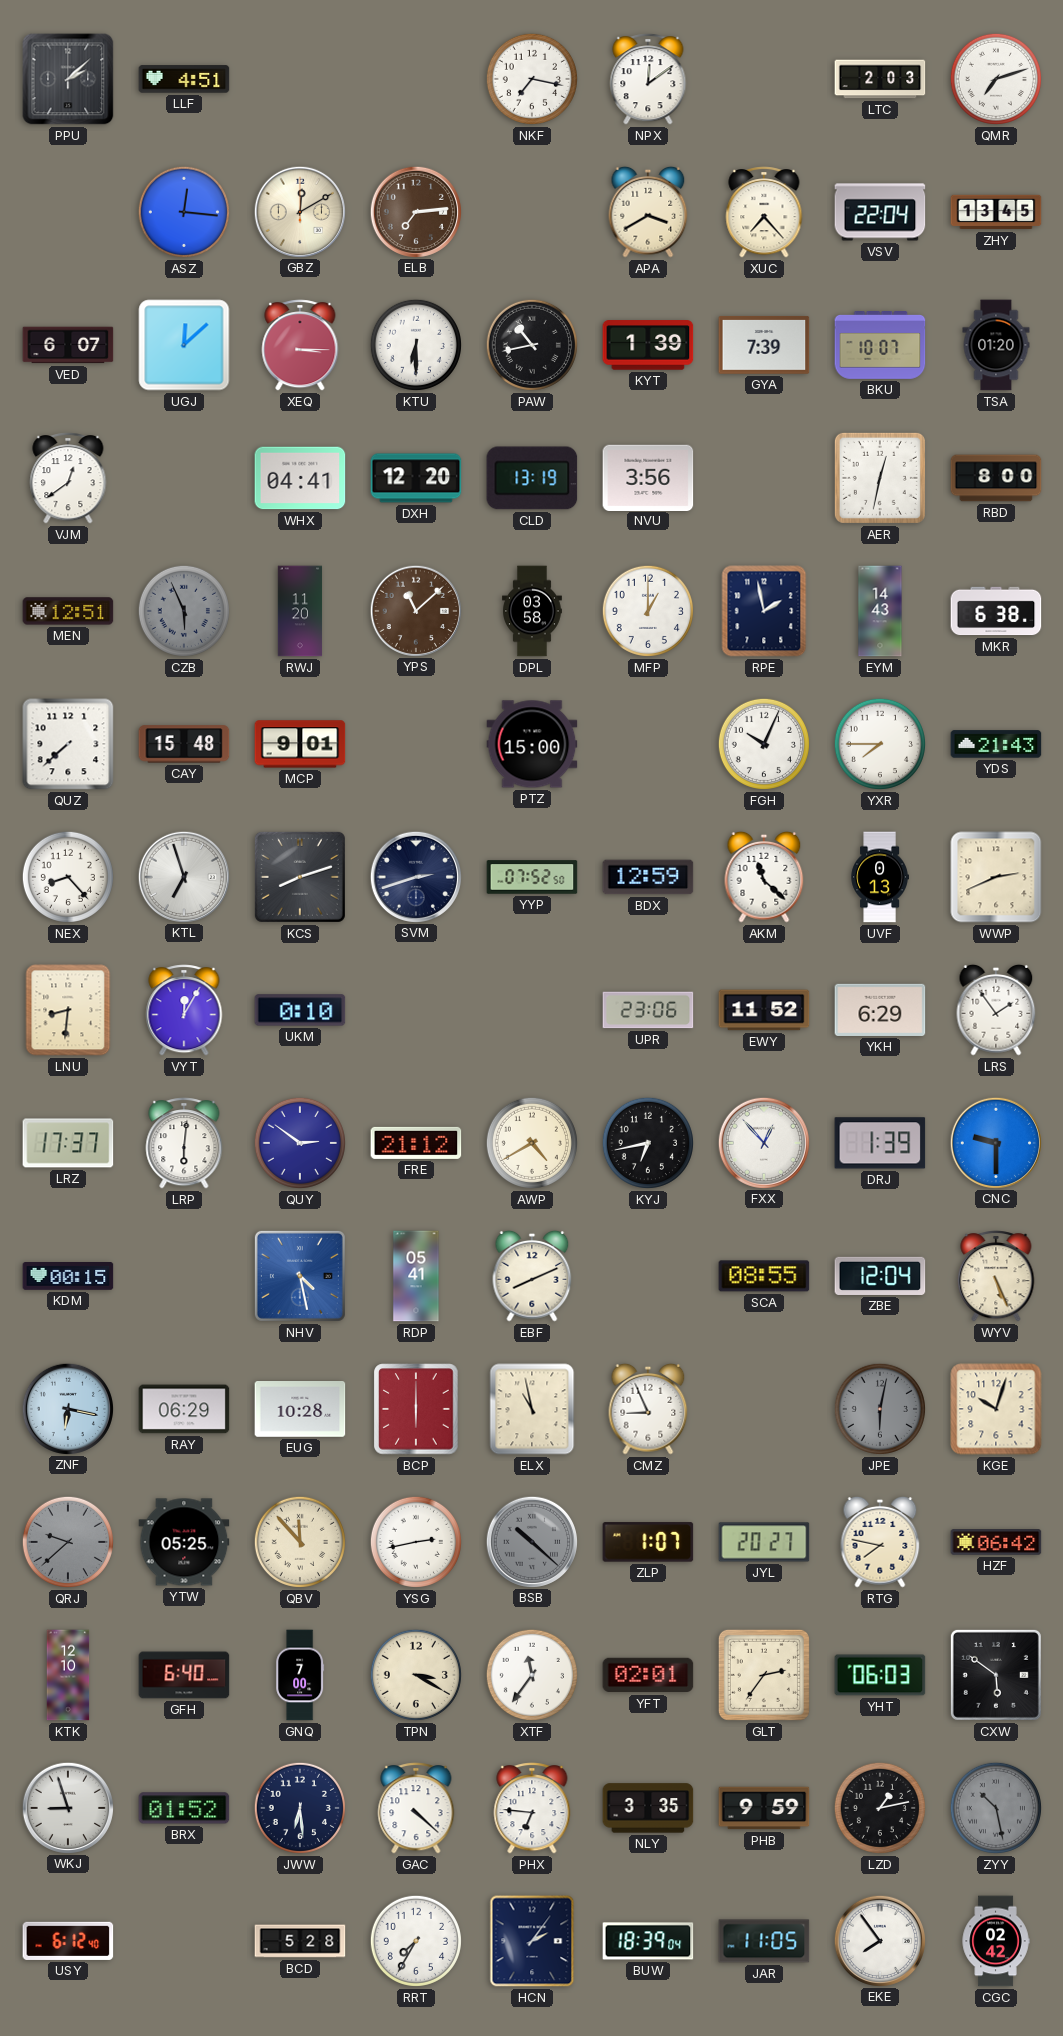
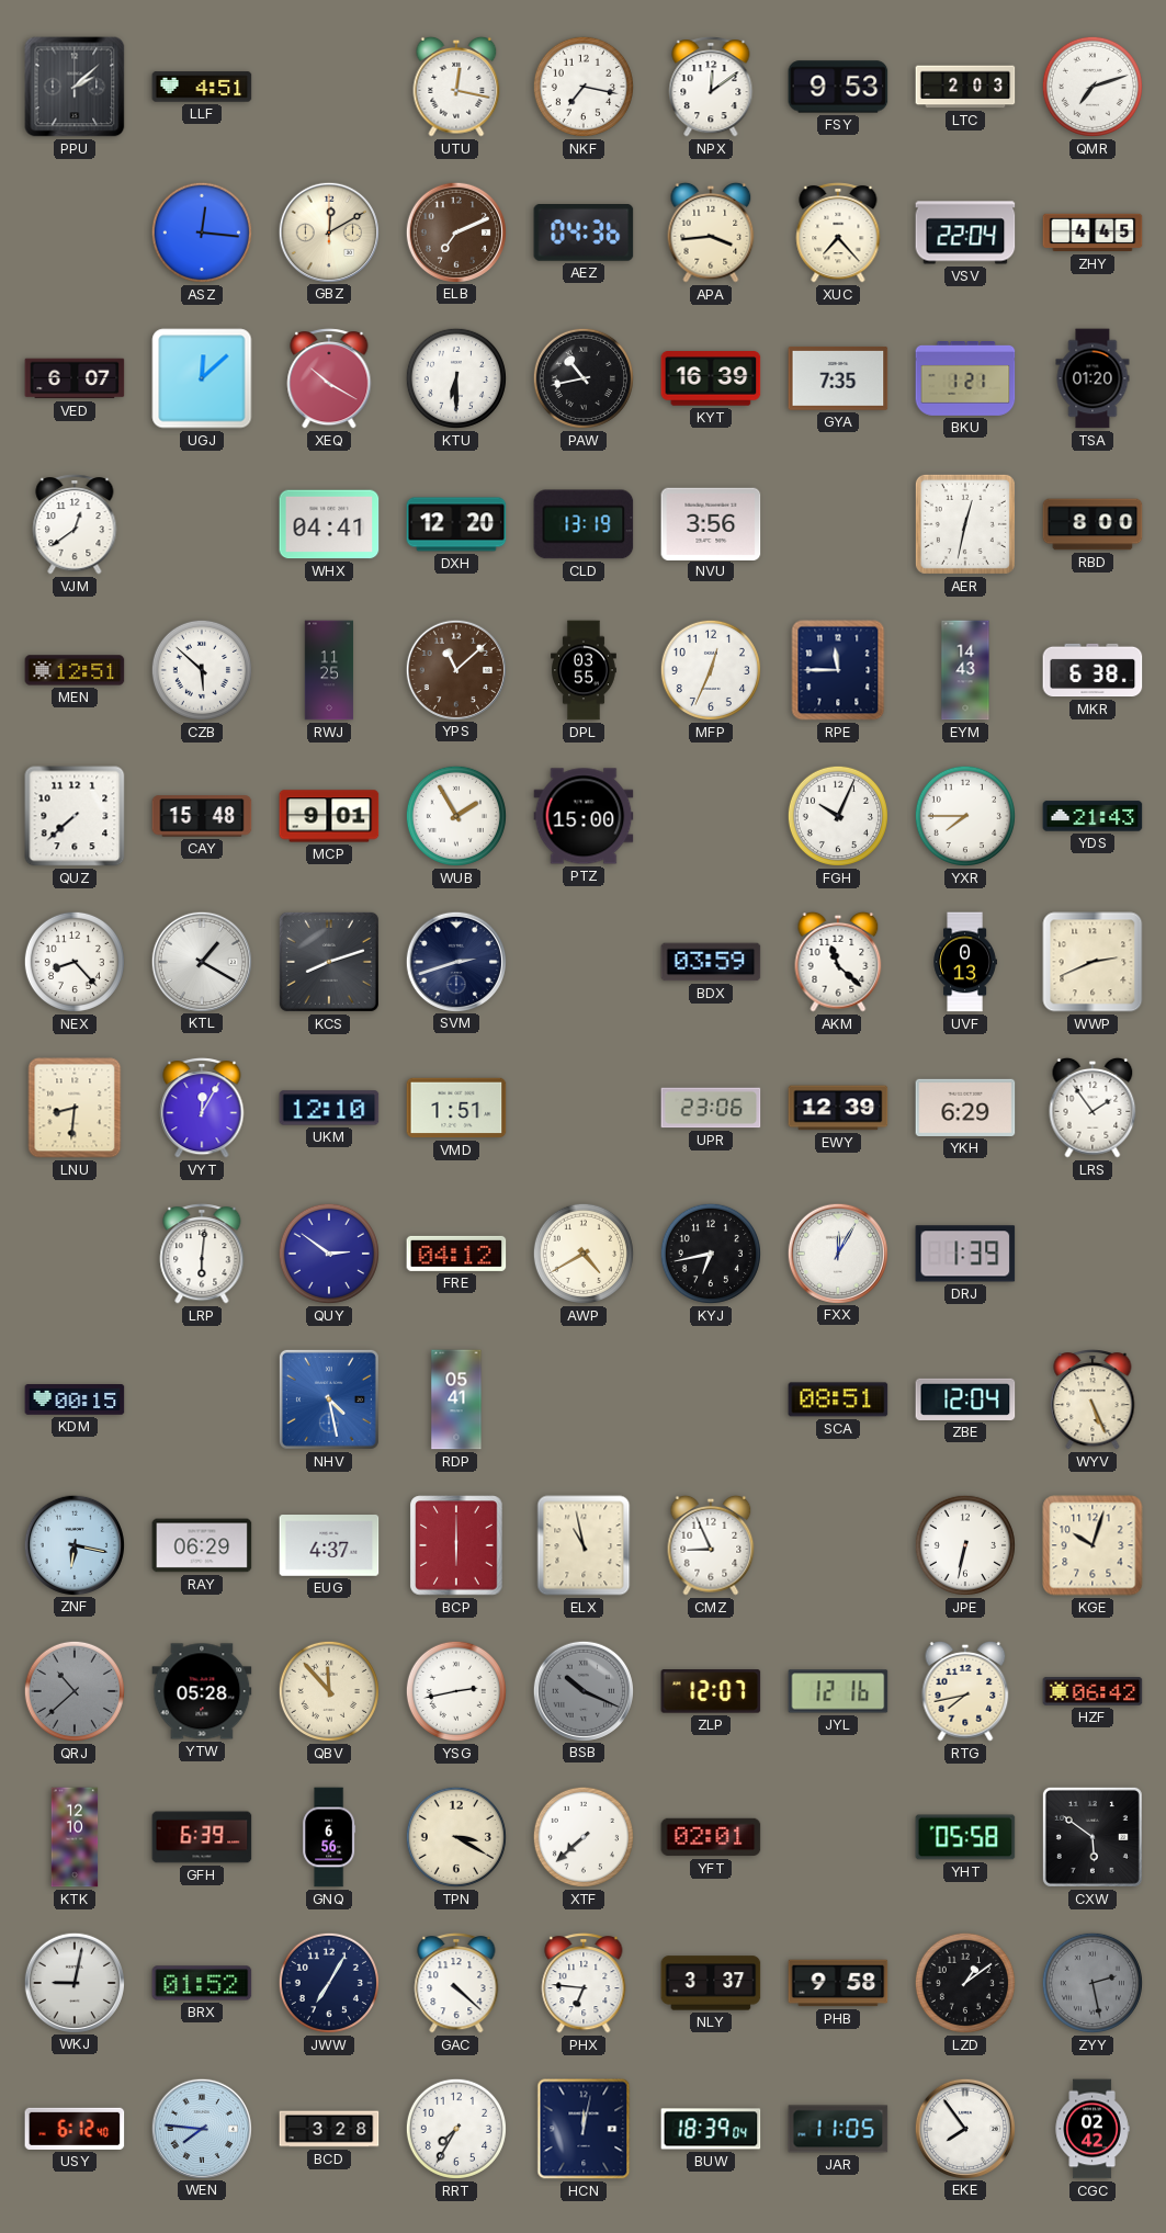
UTU: none -> 12:17 (456, 87)
FSY: none -> 9:53 (838, 87)
ELB: 7:14 -> 7:11 (455, 231)
AEZ: none -> 04:36 (584, 234)
APA: 3:40 -> 3:44 (711, 233)
ZHY: 13:45 -> 4:45 (1093, 233)
XEQ: 3:15 -> 10:20 (329, 378)
KYT: 1:39 -> 16:39 (711, 378)
GYA: 7:39 -> 7:35 (838, 378)
BKU: 10:07 -> 1:21 (965, 379)
CZB: 5:56 -> 5:52 (202, 670)
CZB dial: grey -> white (202, 670)
RWJ: 11:20 -> 11:25 (329, 670)
DPL: 03:58 -> 03:55 (585, 670)
MFP: 1:00 -> 12:34 (711, 670)
RPE: 1:58 -> 11:45 (838, 670)
WUB: none -> 1:55 (456, 816)
KTL: 6:57 -> 1:20 (201, 961)
YYP: 07:52 -> none (532, 877)
BDX: 12:59 -> 03:59 (711, 962)
UKM: 0:10 -> 12:10 (329, 1108)
VMD: none -> 1:51 (456, 1108)
EWY: 11:52 -> 12:39 (838, 1108)
LRZ: 17:37 -> none (68, 1143)
FRE: 21:12 -> 04:12 (456, 1254)
FXX: 12:53 -> 12:05 (837, 1252)
CNC: 9:30 -> none (995, 1142)
EBF: 8:11 -> none (532, 1276)
SCA: 08:55 -> 08:51 (838, 1399)
EUG: 10:28 -> 4:37 (329, 1545)
JPE: 6:02 -> 6:32 (965, 1545)
JPE dial: grey -> white (965, 1545)
QRJ: 9:38 -> 10:38 (75, 1691)
YTW: 05:25 -> 05:28 (202, 1691)
BSB: 10:22 -> 10:19 (582, 1690)
ZLP: 1:07 -> 12:07 (711, 1691)
JYL: 20:27 -> 12:16 (838, 1691)
RTG: 7:47 -> 7:43 (965, 1691)
GFH: 6:40 -> 6:39 (202, 1837)
GNQ: 7:00 -> 6:56 (329, 1837)
XTF: 11:36 -> 7:38 (584, 1837)
GLT: 2:36 -> none (764, 1675)
YHT: 06:03 -> 05:58 (965, 1837)
WKJ: 8:57 -> 9:02 (73, 1982)
JWW: 6:29 -> 7:05 (329, 1983)
NLY: 3:35 -> 3:37 (711, 1983)
PHB: 9:59 -> 9:58 (838, 1983)
LZD: 1:13 -> 1:09 (965, 1983)
ZYY: 10:28 -> 2:28 (1093, 1983)
WEN: none -> 7:46 (201, 2128)
BCD: 5:28 -> 3:28 (329, 2129)
HCN: 2:06 -> 12:02 (584, 2129)
